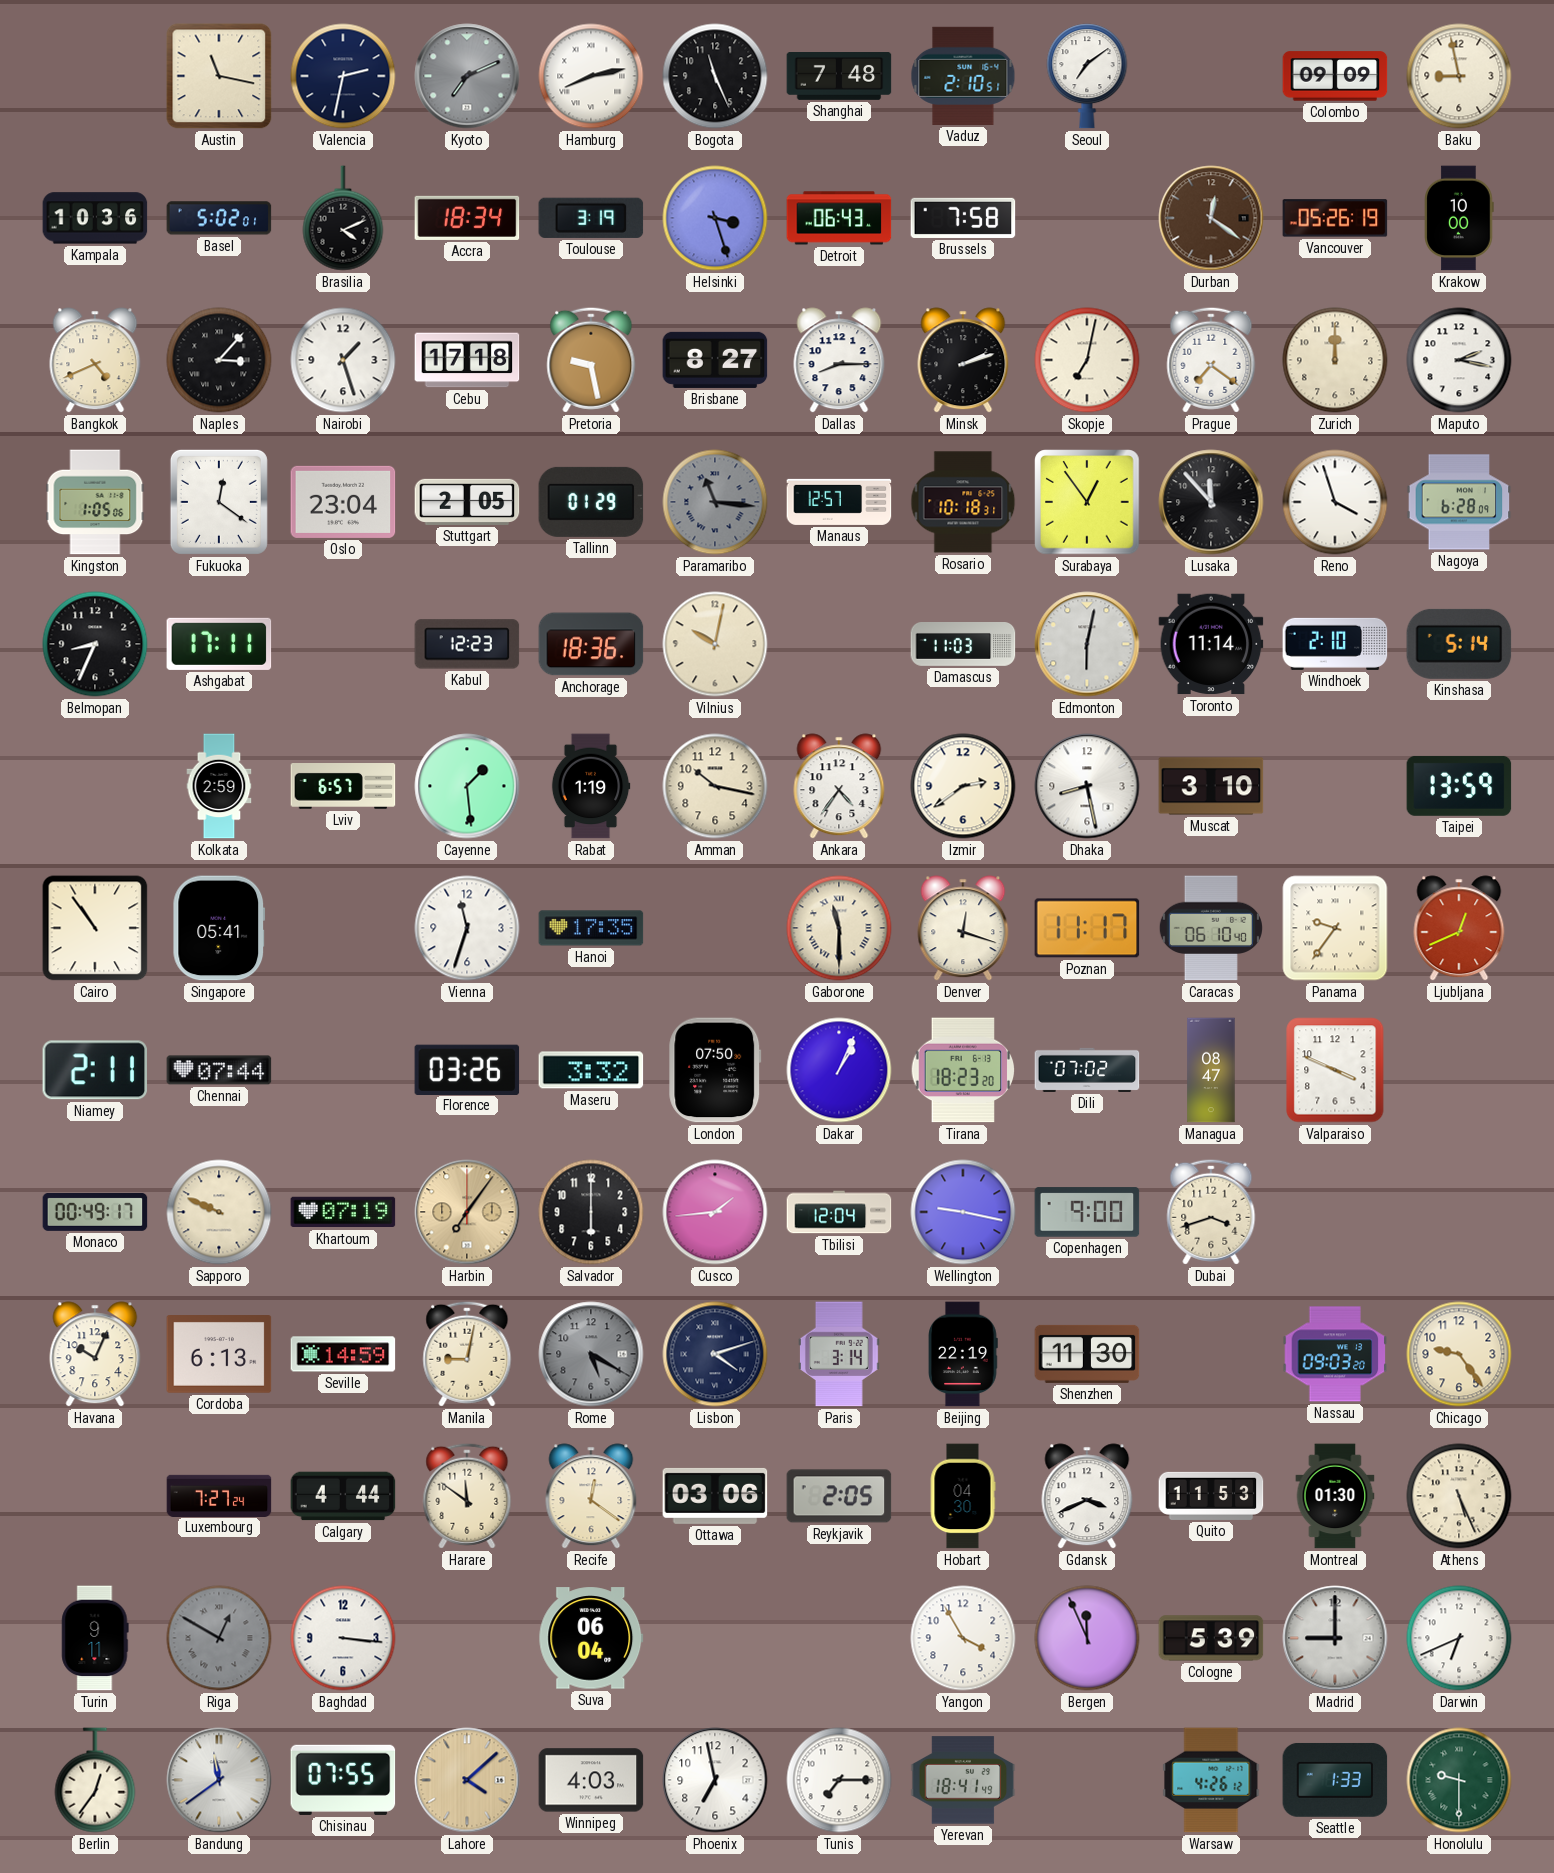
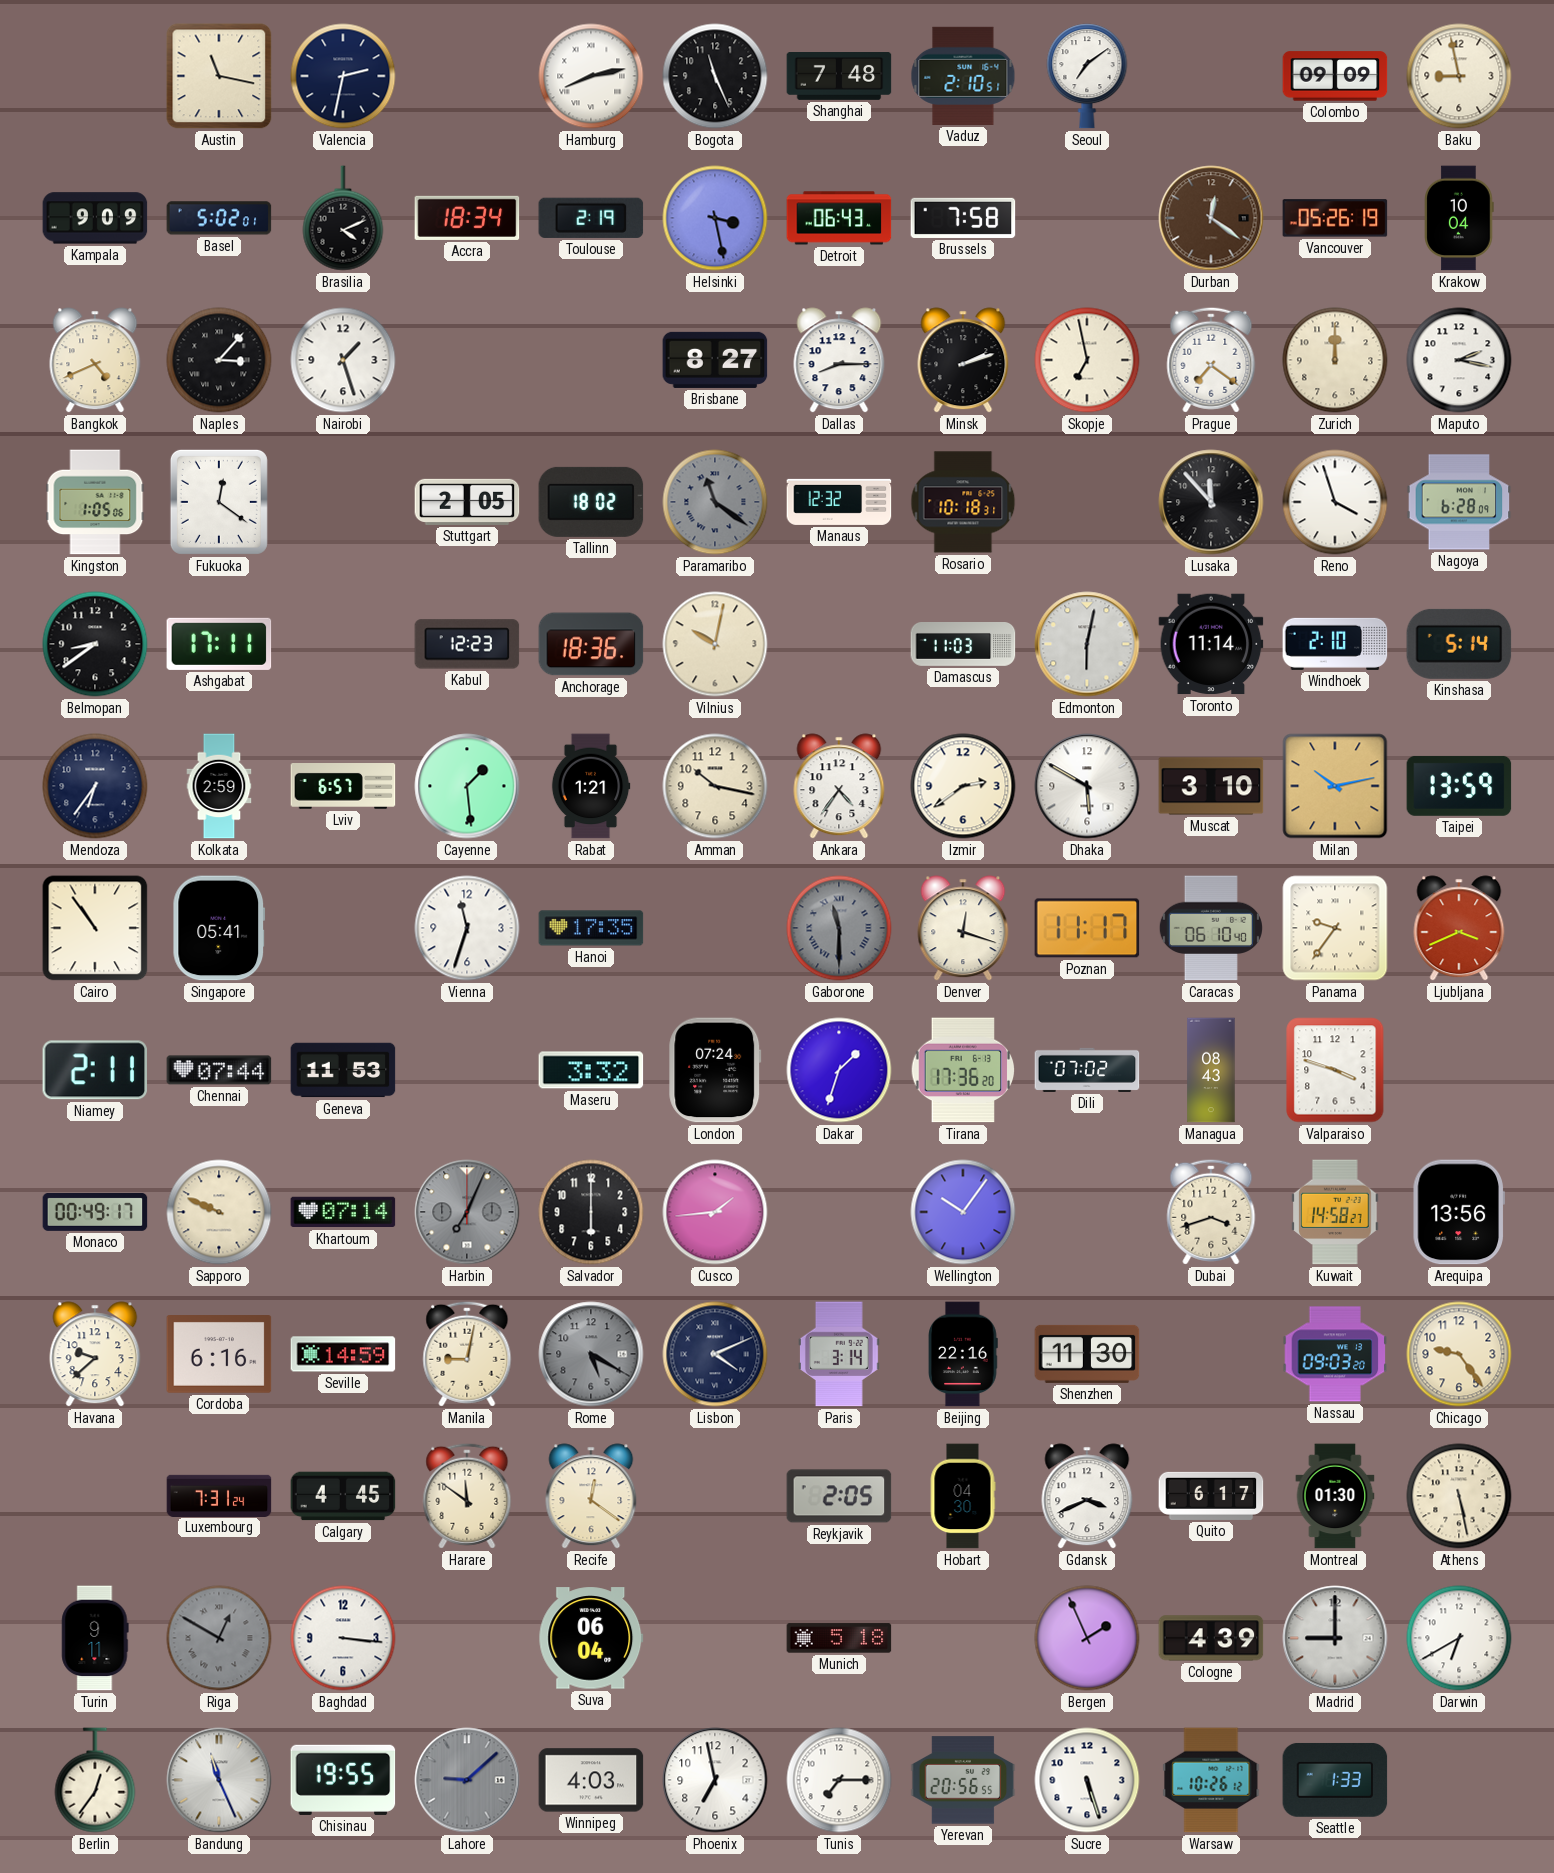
Kyoto: 7:11 -> none (467, 76)
Kampala: 10:36 -> 9:09 (95, 218)
Toulouse: 3:19 -> 2:19 (591, 218)
Helsinki: 3:27 -> 3:28 (715, 218)
Krakow: 10:00 -> 10:04 (1459, 218)
Cebu: 17:18 -> none (467, 360)
Pretoria: 9:28 -> none (591, 360)
Skopje: 7:02 -> 6:58 (1087, 360)
Oslo: 23:04 -> none (343, 502)
Tallinn: 01:29 -> 18:02 (591, 502)
Paramaribo: 11:16 -> 11:21 (715, 502)
Manaus: 12:57 -> 12:32 (839, 502)
Surabaya: 12:54 -> none (1087, 502)
Belmopan: 8:34 -> 8:39 (95, 644)
Mendoza: none -> 6:36 (95, 786)
Rabat: 1:19 -> 1:21 (591, 786)
Dhaka: 8:28 -> 5:50 (1087, 786)
Milan: none -> 10:13 (1335, 786)
Gaborone dial: cream -> grey (839, 928)
Ljubljana: 12:41 -> 3:41 (1459, 928)
Geneva: none -> 11:53 (343, 1070)
Florence: 03:26 -> none (467, 1069)
London: 07:50 -> 07:24 (715, 1070)
Dakar: 1:04 -> 1:33 (839, 1070)
Tirana: 18:23 -> 17:36 (963, 1070)
Managua: 08:47 -> 08:43 (1211, 1070)
Valparaiso: 3:49 -> 3:48 (1335, 1070)
Khartoum: 07:19 -> 07:14 (343, 1212)
Harbin: 7:06 -> 7:04 (467, 1212)
Harbin dial: champagne -> grey (467, 1212)
Tbilisi: 12:04 -> none (839, 1212)
Wellington: 9:17 -> 10:06 (963, 1212)
Copenhagen: 9:00 -> none (1087, 1212)
Kuwait: none -> 14:58 (1335, 1212)
Arequipa: none -> 13:56 (1459, 1212)
Havana: 10:04 -> 9:38 (95, 1354)
Cordoba: 6:13 -> 6:16 (219, 1355)
Lisbon: 4:12 -> 4:11 (715, 1354)
Beijing: 22:19 -> 22:16 (963, 1354)
Luxembourg: 7:27 -> 7:31 (219, 1495)
Calgary: 4:44 -> 4:45 (343, 1496)
Ottawa: 03:06 -> none (715, 1496)
Quito: 11:53 -> 6:17 (1211, 1496)
Athens: 5:26 -> 5:28 (1459, 1496)
Munich: none -> 5:18 (839, 1638)
Yangon: 3:55 -> none (963, 1638)
Bergen: 11:56 -> 1:56 (1087, 1638)
Cologne: 5:39 -> 4:39 (1211, 1638)
Darwin: 6:41 -> 6:40 (1459, 1638)
Bandung: 11:39 -> 11:26 (219, 1780)
Chisinau: 07:55 -> 19:55 (343, 1780)
Lahore: 4:08 -> 9:08 (467, 1780)
Lahore dial: champagne -> grey (467, 1780)
Yerevan: 18:41 -> 20:56 (963, 1780)
Sucre: none -> 5:27 (1087, 1780)
Warsaw: 4:26 -> 10:26 (1211, 1780)
Honolulu: 9:30 -> none (1459, 1780)
